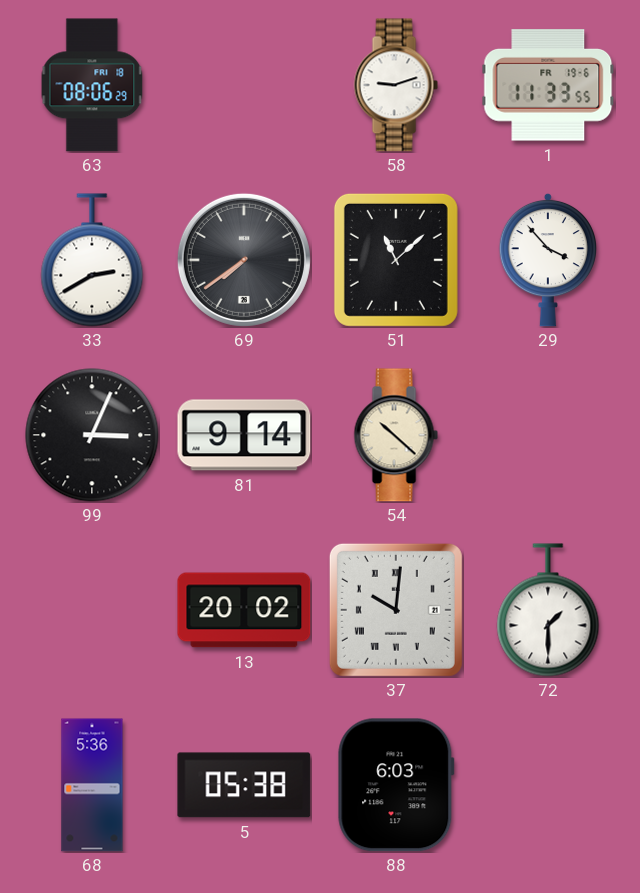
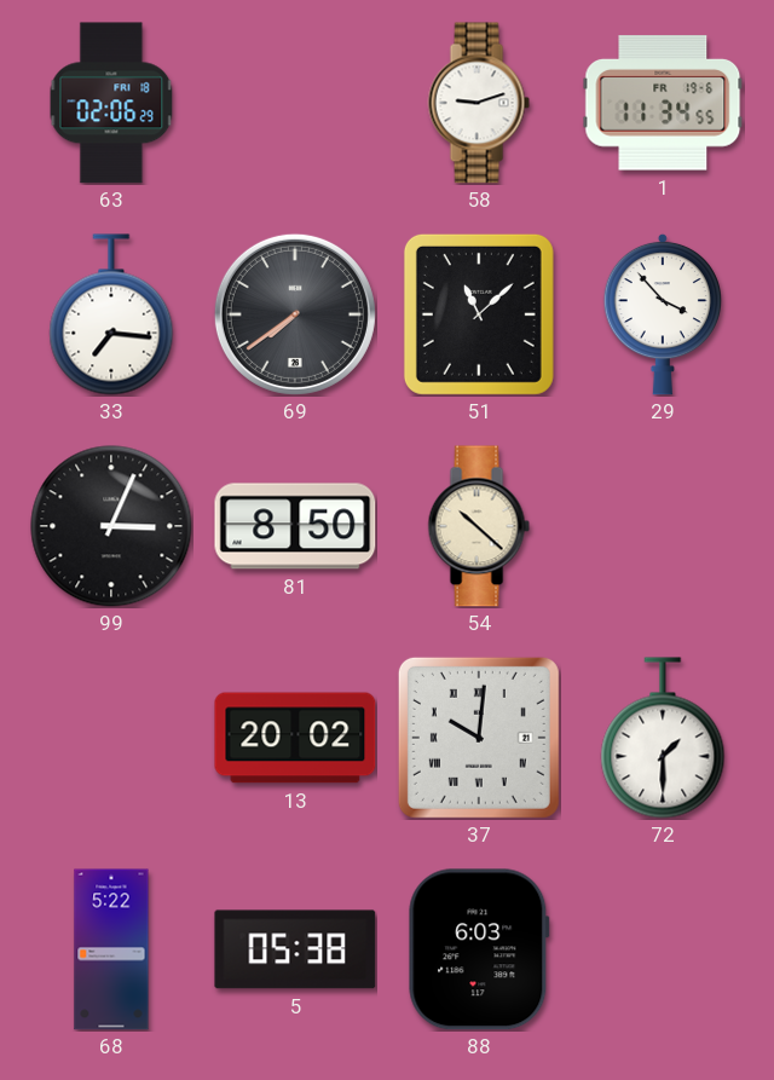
63: 08:06 -> 02:06 (111, 103)
1: 11:33 -> 11:34 (663, 103)
33: 2:40 -> 7:16 (111, 314)
81: 9:14 -> 8:50 (295, 526)
68: 5:36 -> 5:22 (111, 949)
